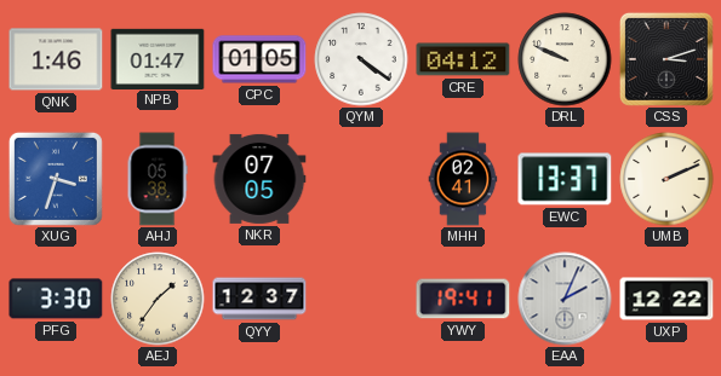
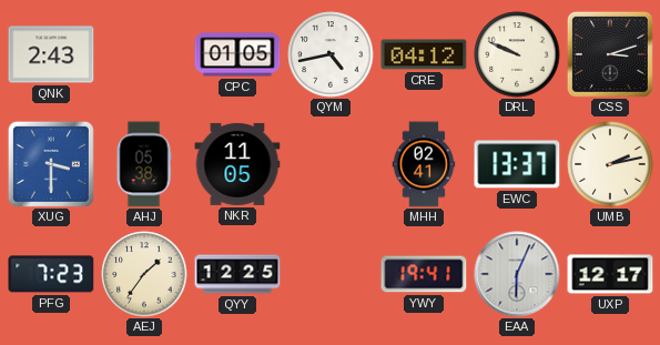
QNK: 1:46 -> 2:43 (51, 54)
NPB: 01:47 -> none (158, 58)
QYM: 4:21 -> 4:43 (331, 54)
XUG: 3:33 -> 3:30 (51, 164)
NKR: 07:05 -> 11:05 (237, 164)
UMB: 2:11 -> 2:13 (610, 164)
PFG: 3:30 -> 7:23 (51, 274)
QYY: 12:37 -> 12:25 (237, 274)
EAA: 2:04 -> 6:04 (517, 274)
UXP: 12:22 -> 12:17 (610, 274)
